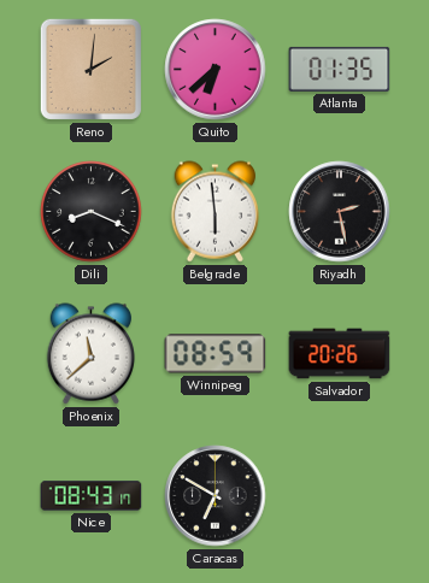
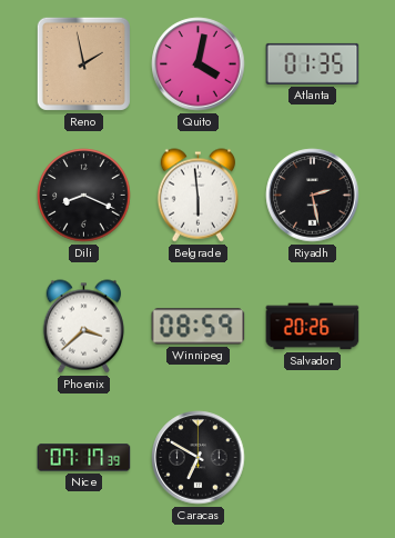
Reno: 2:01 -> 1:58 (83, 63)
Quito: 6:38 -> 4:02 (199, 64)
Phoenix: 11:38 -> 3:38 (84, 327)
Nice: 08:43 -> 07:17 (84, 458)
